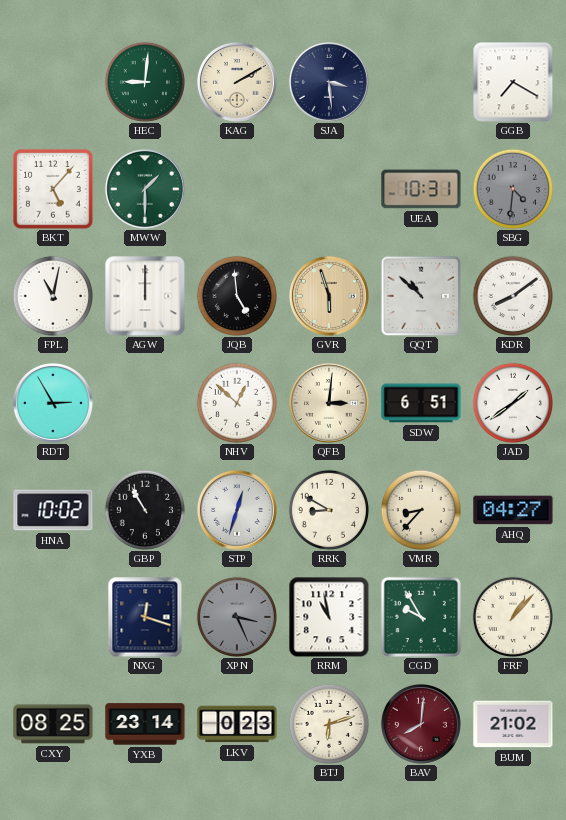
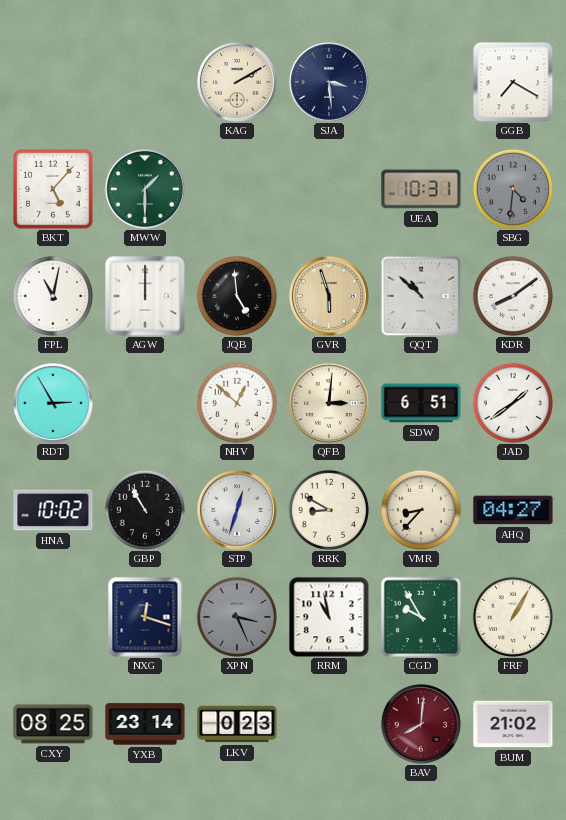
HEC: 9:01 -> none (144, 81)
FRF: 1:07 -> 1:05 (512, 616)
BTJ: 6:12 -> none (328, 723)
